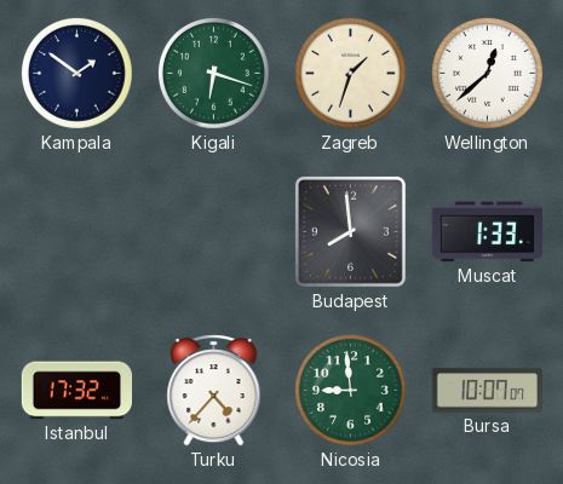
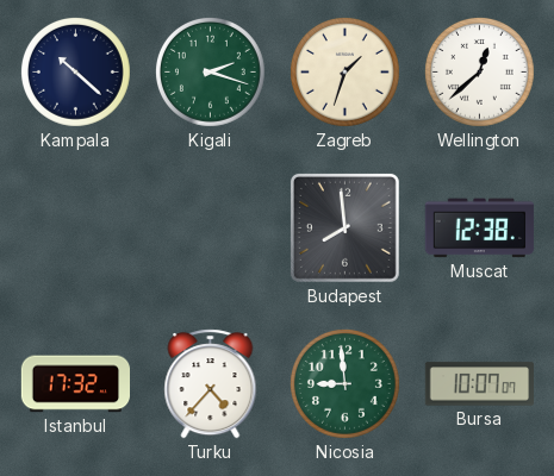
Kampala: 1:51 -> 10:22 (75, 71)
Kigali: 6:18 -> 2:18 (210, 71)
Muscat: 1:33 -> 12:38 (479, 228)
